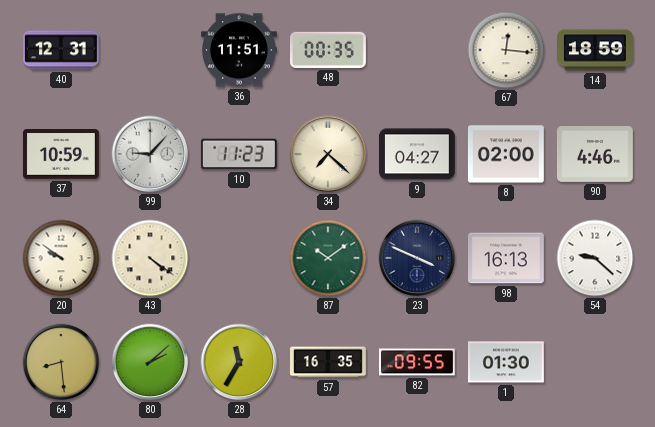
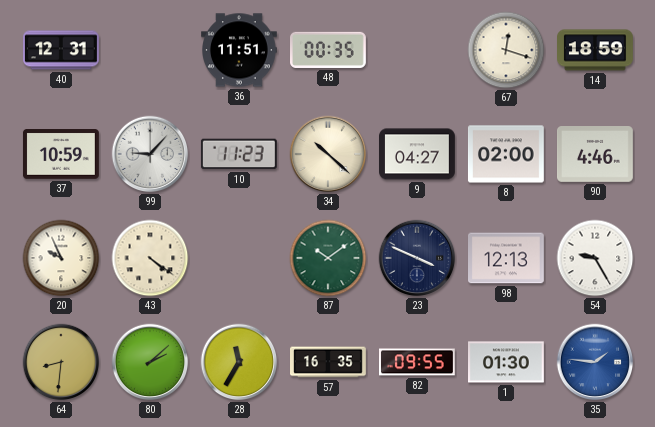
67: 12:16 -> 12:18 (506, 50)
34: 7:22 -> 10:22 (328, 154)
20: 9:51 -> 9:56 (61, 258)
98: 16:13 -> 12:13 (507, 258)
54: 9:22 -> 9:25 (595, 258)
64: 8:29 -> 8:31 (61, 362)
35: none -> 1:46 (595, 362)
